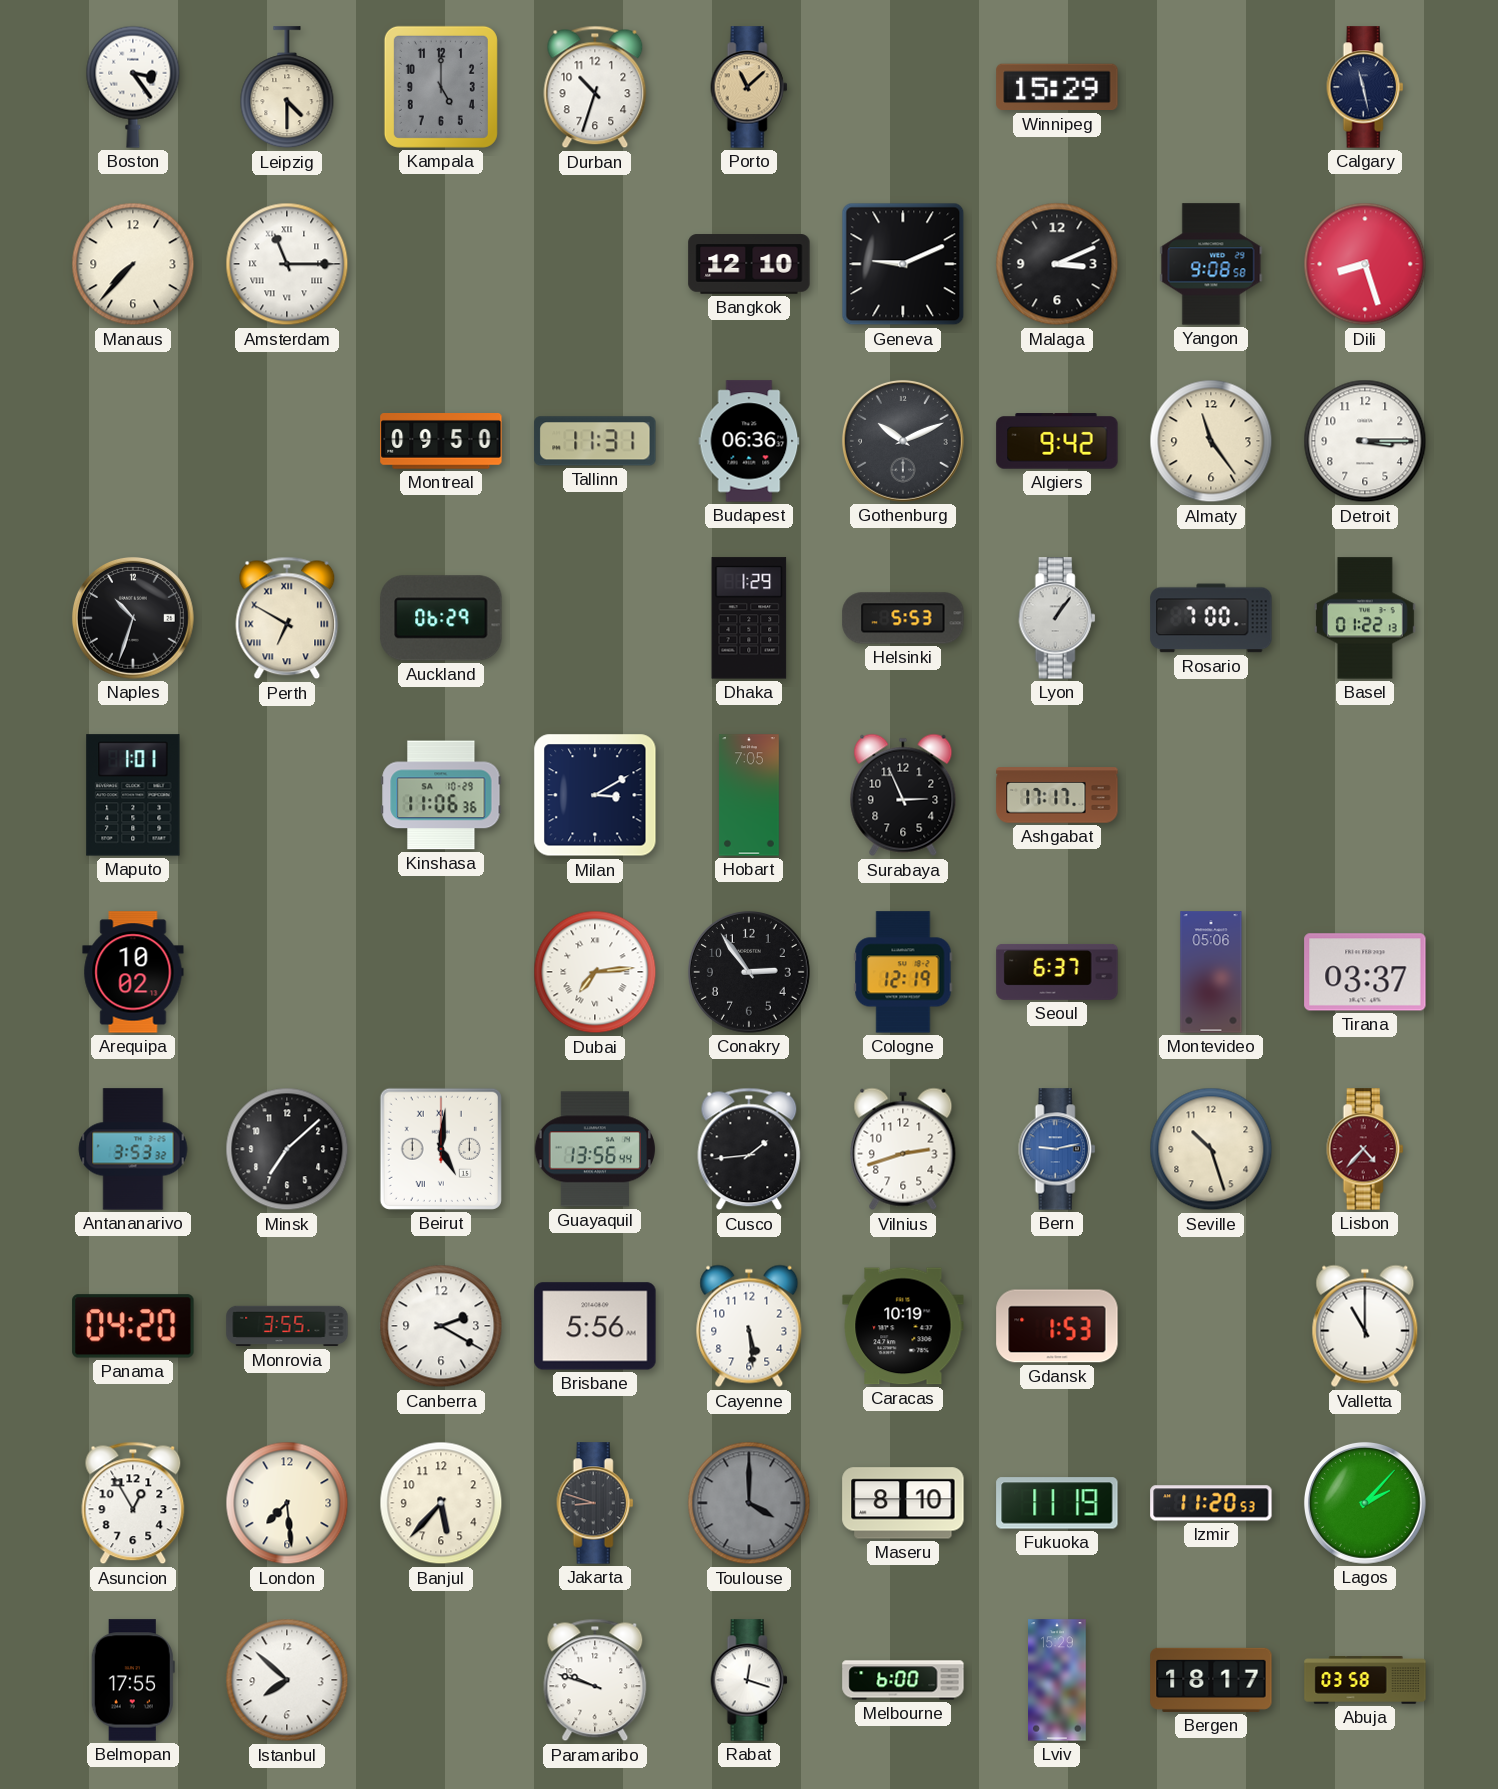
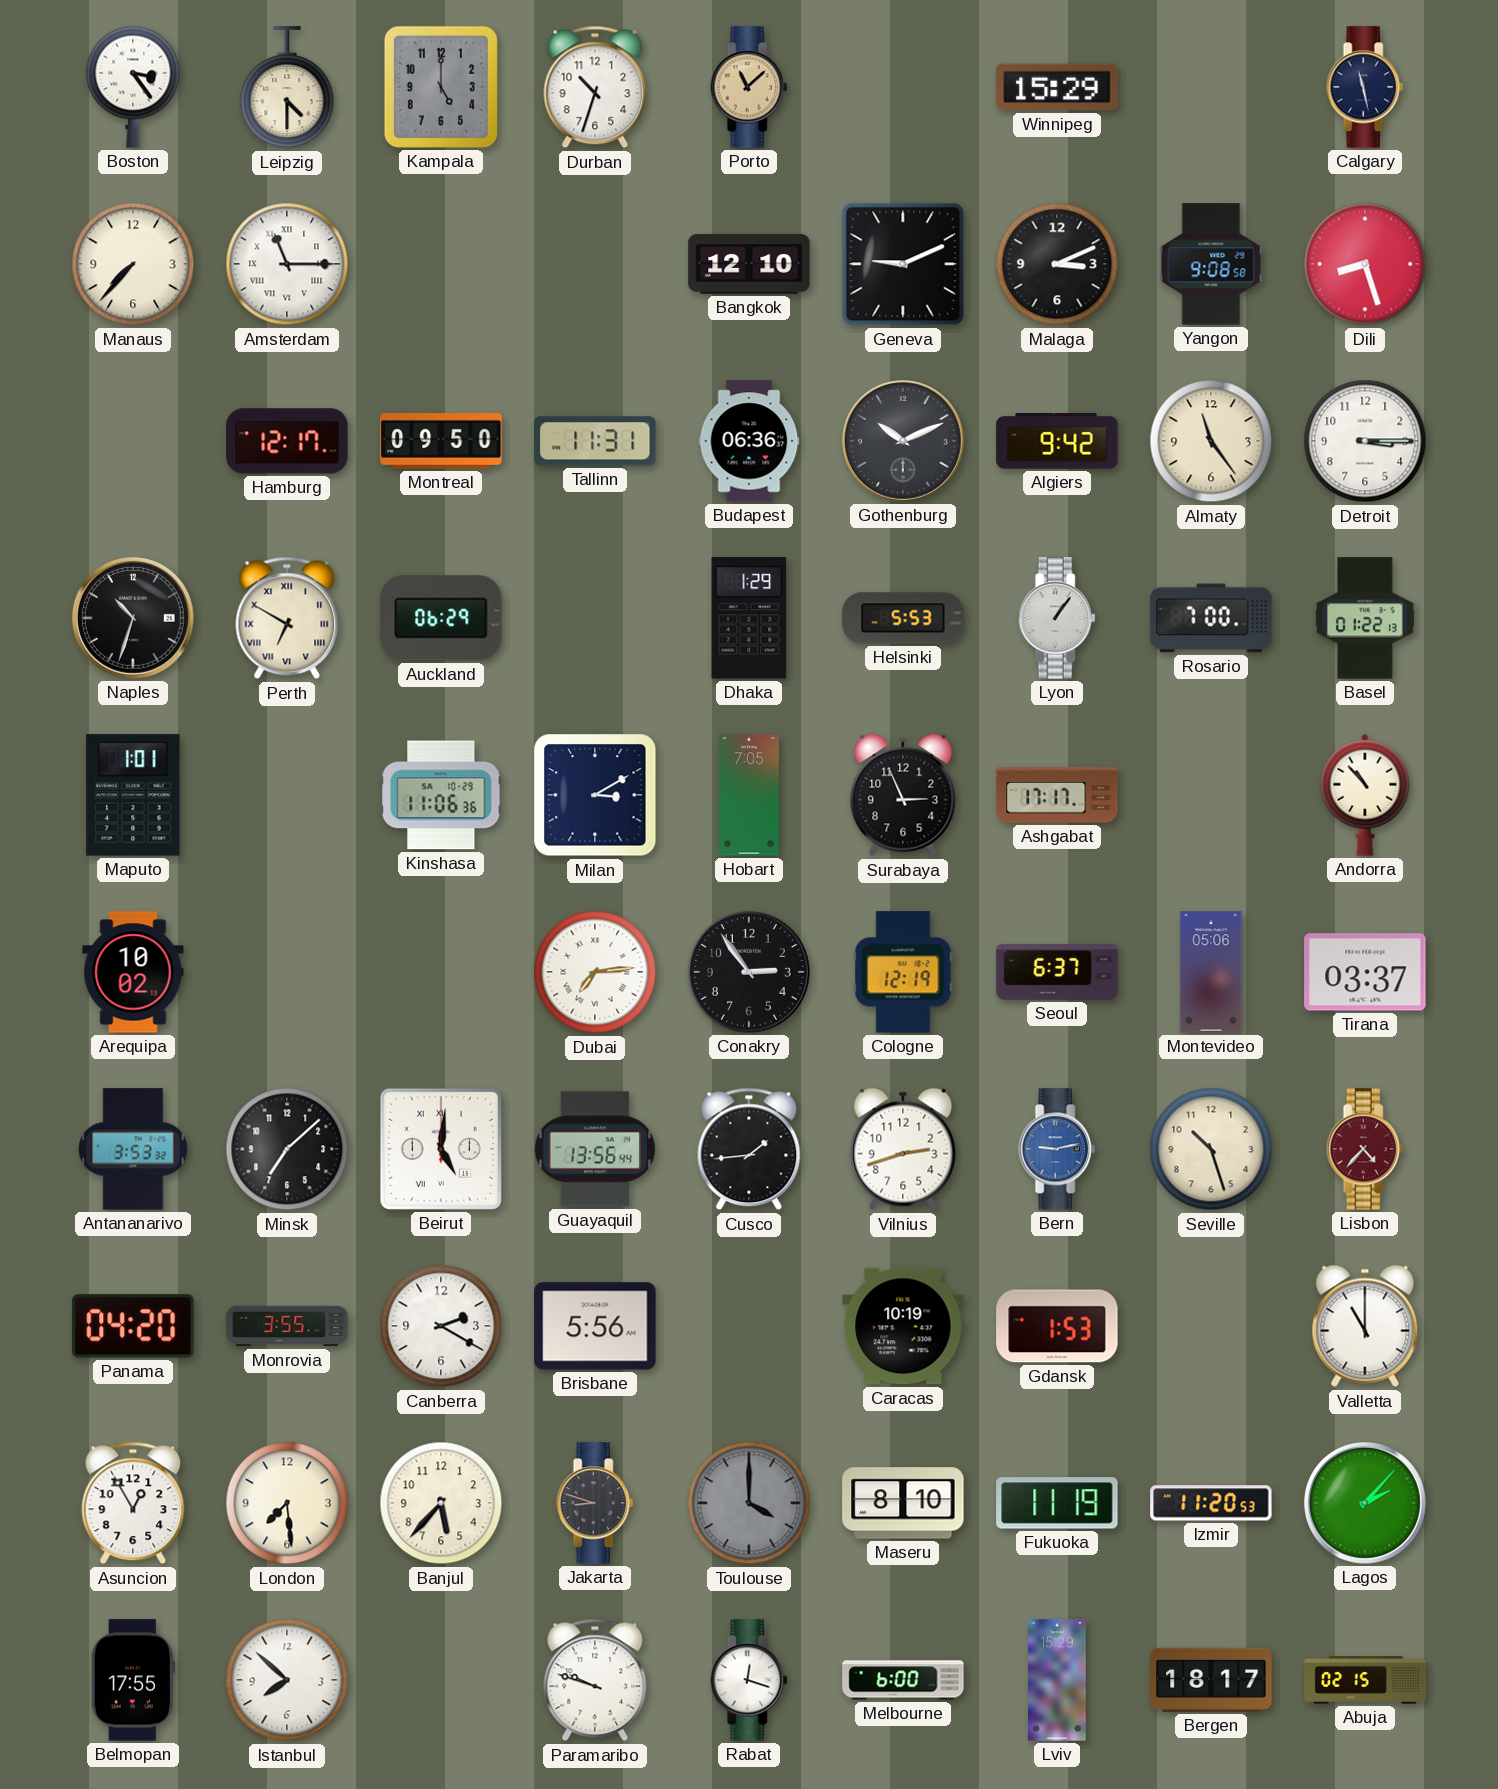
Hamburg: none -> 12:17 (287, 441)
Andorra: none -> 10:53 (1365, 795)
Cayenne: 5:29 -> none (749, 1326)
Abuja: 03:58 -> 02:15 (1365, 1680)
